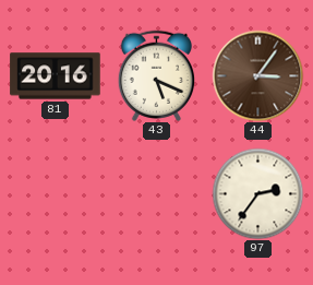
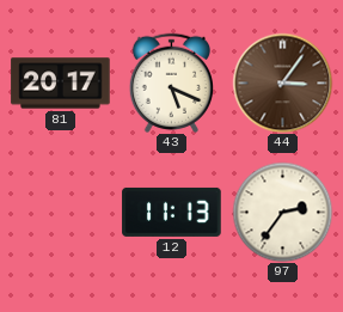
81: 20:16 -> 20:17 (61, 84)
12: none -> 11:13 (172, 212)
